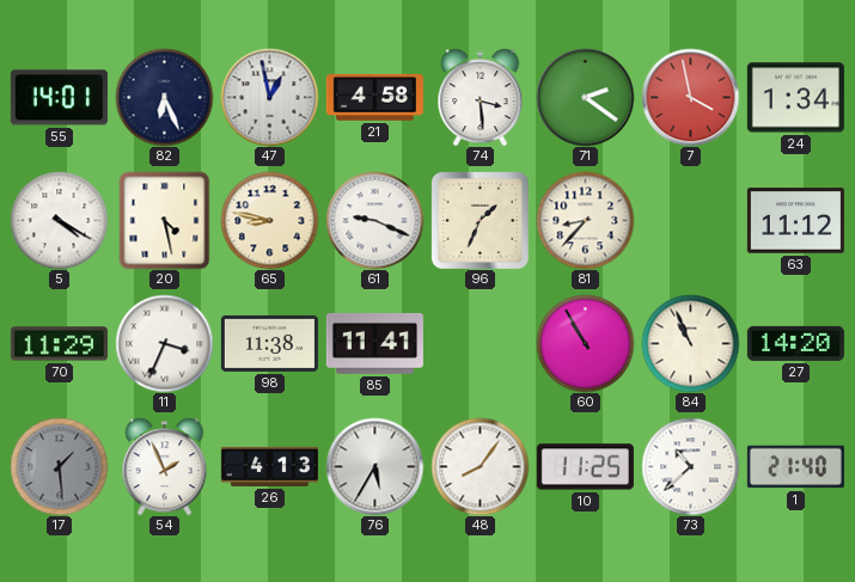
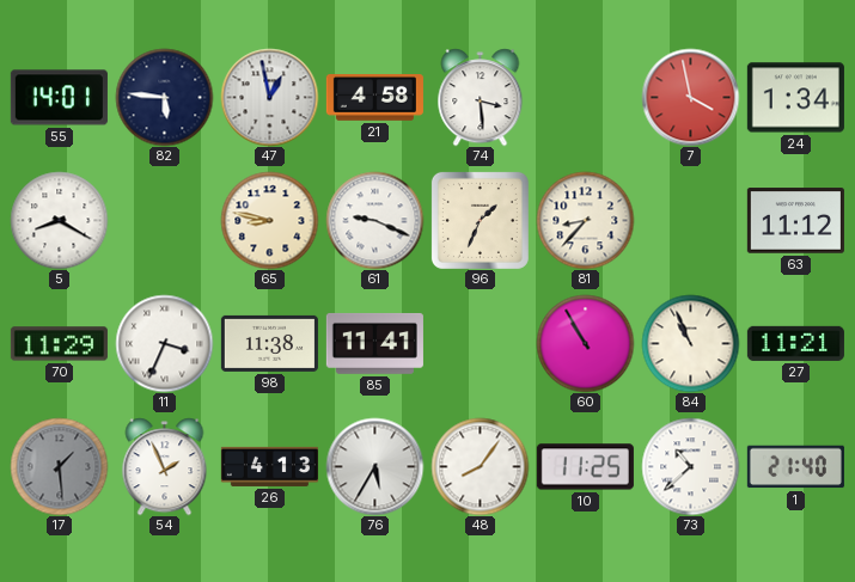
82: 6:26 -> 5:46 (164, 97)
71: 2:21 -> none (585, 97)
5: 4:20 -> 8:20 (59, 220)
20: 4:28 -> none (165, 220)
27: 14:20 -> 11:21 (795, 343)
